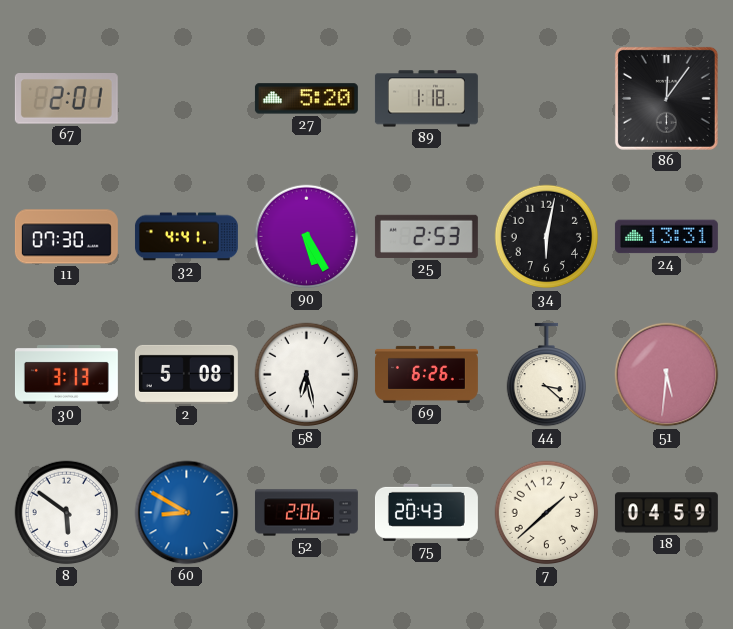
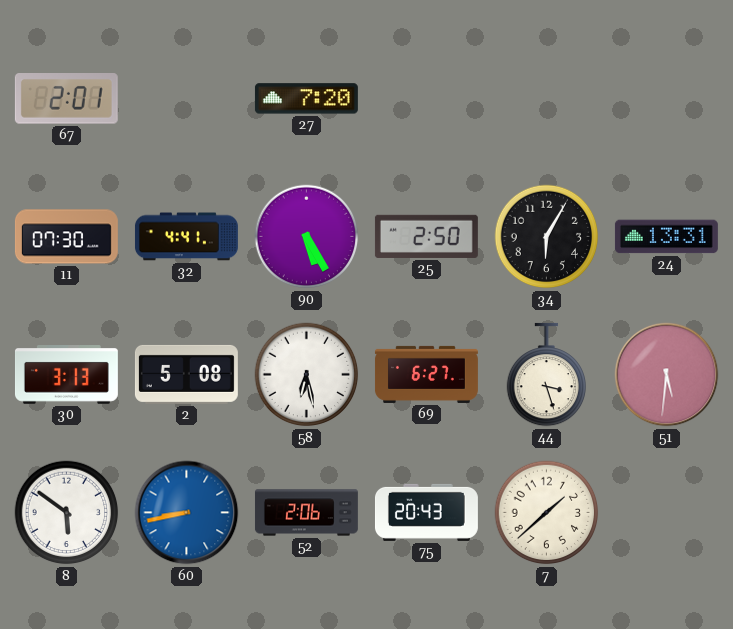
27: 5:20 -> 7:20 (306, 99)
89: 1:18 -> none (426, 99)
86: 12:06 -> none (666, 98)
25: 2:53 -> 2:50 (426, 236)
34: 6:02 -> 6:05 (547, 237)
69: 6:26 -> 6:27 (426, 374)
44: 3:22 -> 3:27 (546, 375)
60: 8:50 -> 8:43 (187, 513)
18: 04:59 -> none (666, 513)
